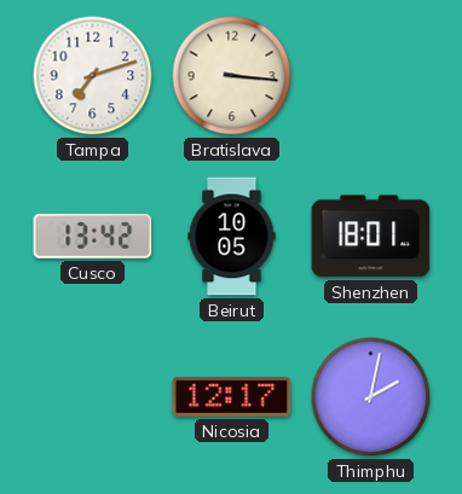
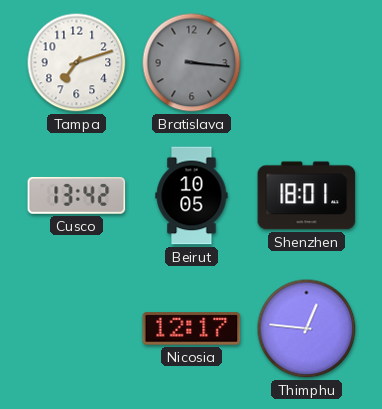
Bratislava dial: cream -> grey (192, 63)
Thimphu: 2:02 -> 12:46 (307, 329)
